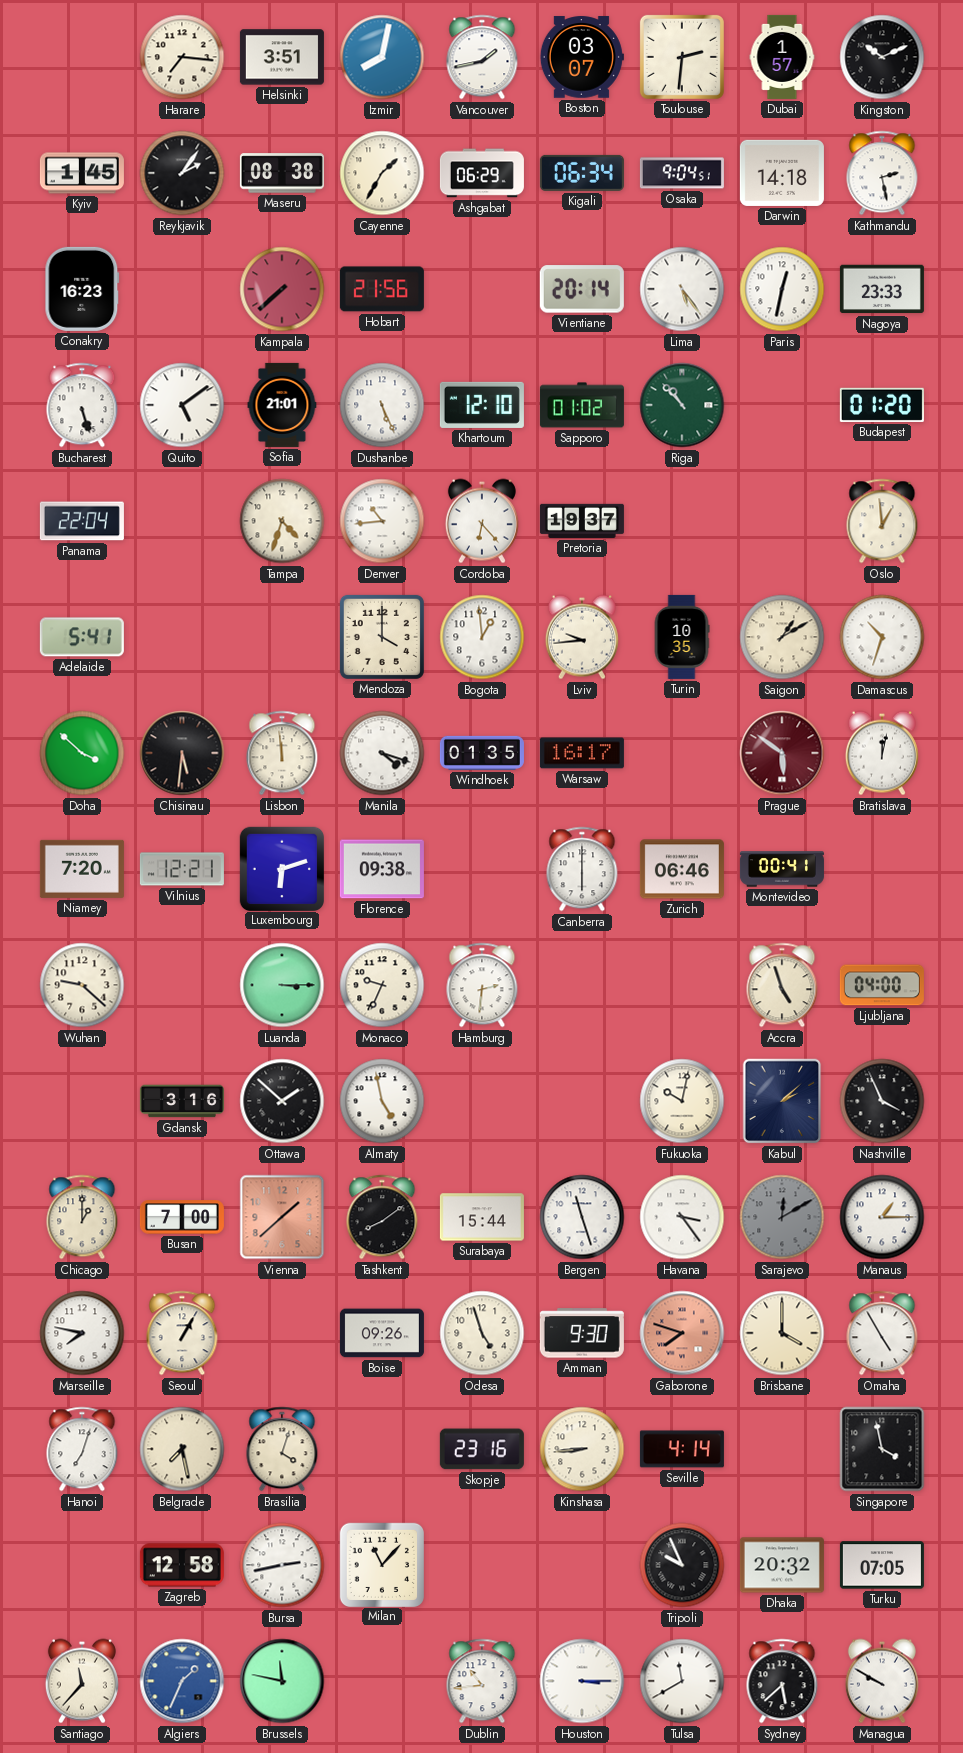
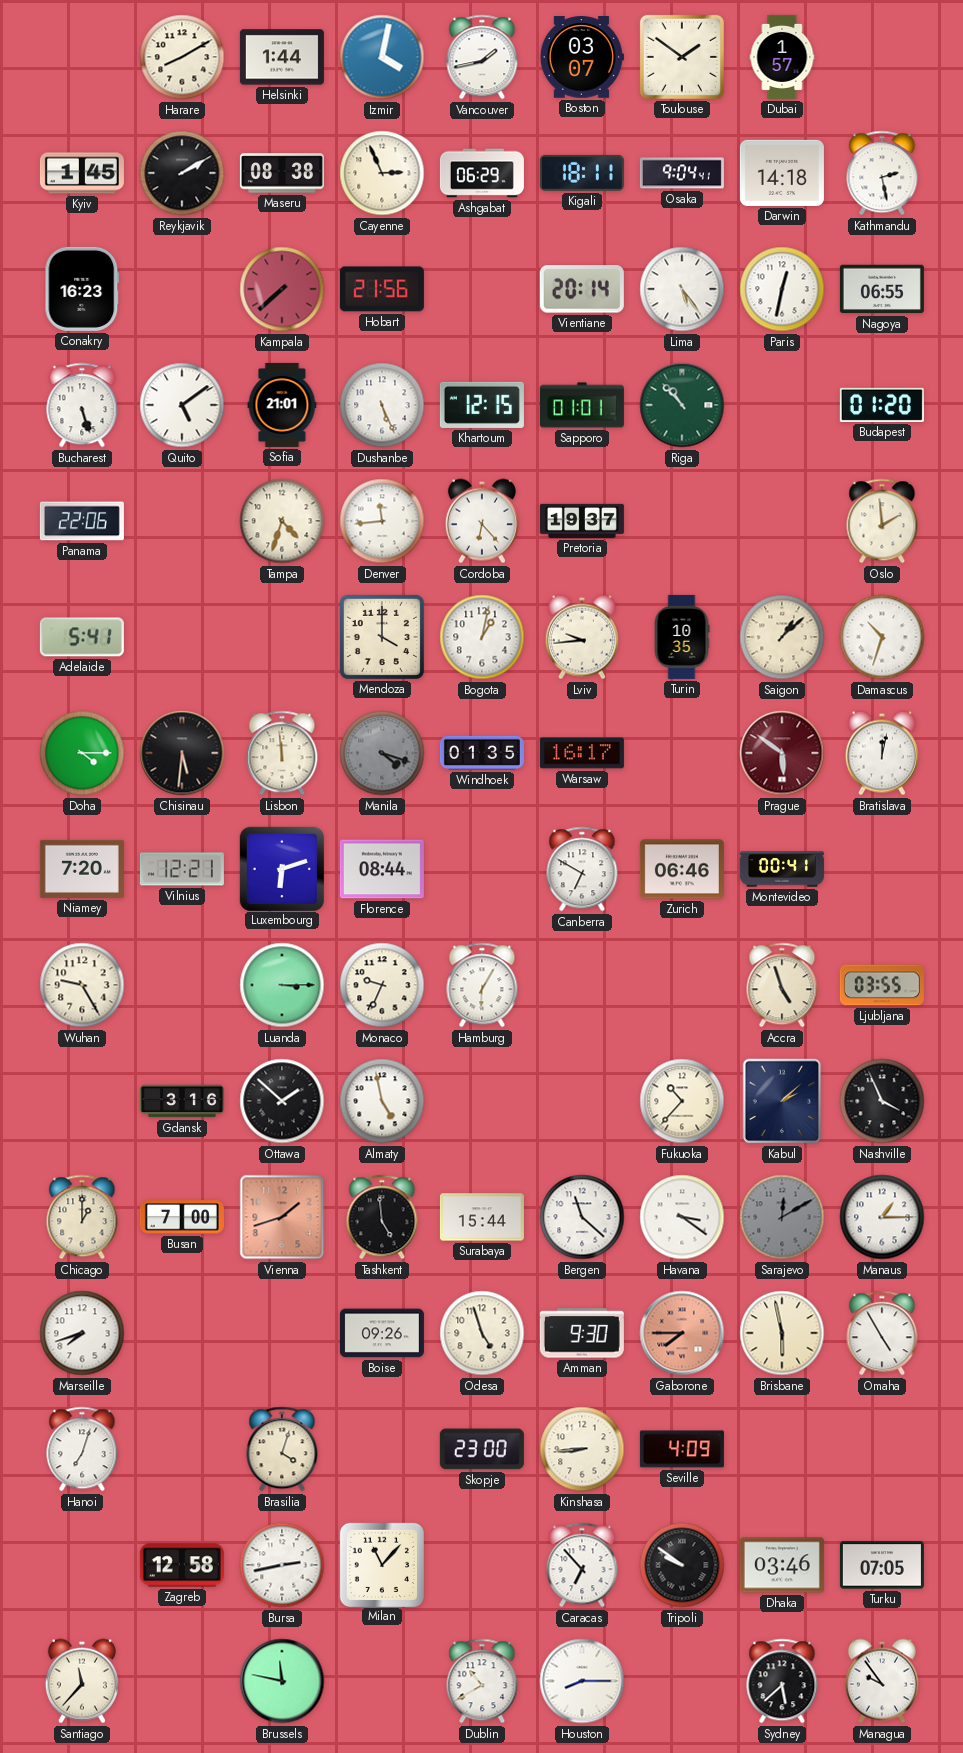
Harare: 7:16 -> 8:10 (182, 57)
Helsinki: 3:51 -> 1:44 (282, 57)
Izmir: 8:02 -> 4:02 (382, 57)
Toulouse: 2:31 -> 1:51 (682, 57)
Kingston: 10:11 -> none (882, 57)
Reykjavik: 2:06 -> 2:10 (182, 173)
Cayenne: 1:35 -> 2:56 (382, 173)
Kigali: 06:34 -> 18:11 (582, 173)
Osaka: 9:04:51 -> 9:04:41 (682, 173)
Nagoya: 23:33 -> 06:55 (882, 289)
Khartoum: 12:10 -> 12:15 (482, 405)
Sapporo: 01:02 -> 01:01 (582, 405)
Panama: 22:04 -> 22:06 (82, 521)
Denver: 10:44 -> 11:44 (382, 521)
Oslo: 12:59 -> 1:59 (882, 521)
Bogota: 12:59 -> 1:02 (482, 637)
Saigon: 1:10 -> 1:08 (782, 637)
Doha: 3:52 -> 4:15 (82, 753)
Manila dial: white -> grey (382, 753)
Florence: 09:38 -> 08:44 (382, 869)
Canberra: 6:00 -> 6:50 (582, 869)
Wuhan: 9:22 -> 9:25 (82, 985)
Hamburg: 2:31 -> 6:05 (482, 985)
Ljubljana: 04:00 -> 03:55 (882, 985)
Fukuoka: 10:02 -> 10:37 (682, 1101)
Vienna: 1:38 -> 1:42 (282, 1217)
Tashkent: 8:09 -> 4:59 (382, 1217)
Bergen: 11:27 -> 11:22 (582, 1217)
Havana: 3:24 -> 3:21 (682, 1217)
Marseille: 7:47 -> 7:42 (82, 1333)
Seoul: 1:05 -> none (182, 1333)
Gaborone: 7:48 -> 7:45 (682, 1333)
Brisbane: 4:00 -> 5:58 (782, 1333)
Belgrade: 7:28 -> none (182, 1449)
Skopje: 23:16 -> 23:00 (482, 1449)
Seville: 4:14 -> 4:09 (682, 1449)
Singapore: 3:58 -> none (882, 1449)
Caracas: none -> 6:53 (582, 1565)
Tripoli: 9:56 -> 9:51 (682, 1565)
Dhaka: 20:32 -> 03:46 (782, 1565)
Algiers: 1:34 -> none (182, 1681)
Dublin: 10:44 -> 10:40 (482, 1681)
Houston: 3:15 -> 8:15 (582, 1681)
Tulsa: 11:40 -> none (682, 1681)
Managua: 9:50 -> 9:54 (882, 1681)
